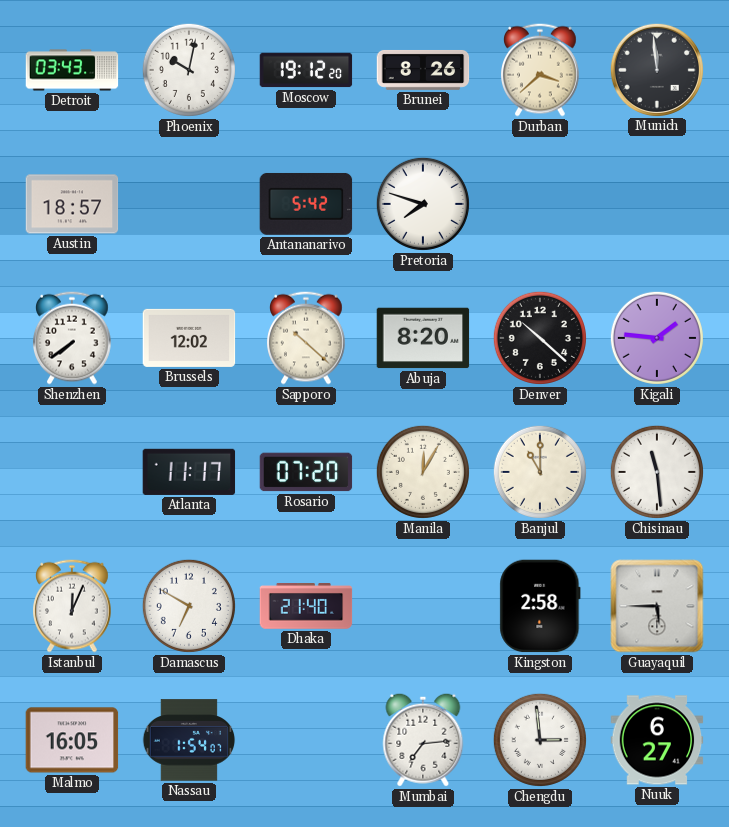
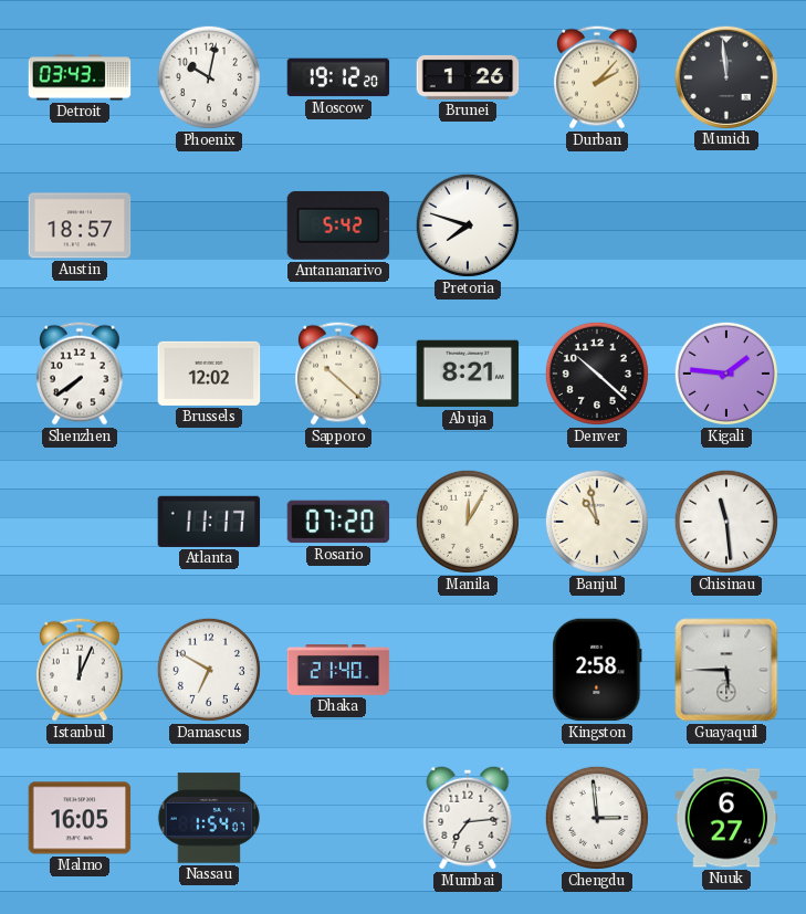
Brunei: 8:26 -> 1:26 (468, 77)
Durban: 3:38 -> 2:07 (598, 77)
Abuja: 8:20 -> 8:21 (468, 374)
Banjul: 11:00 -> 10:58 (597, 522)
